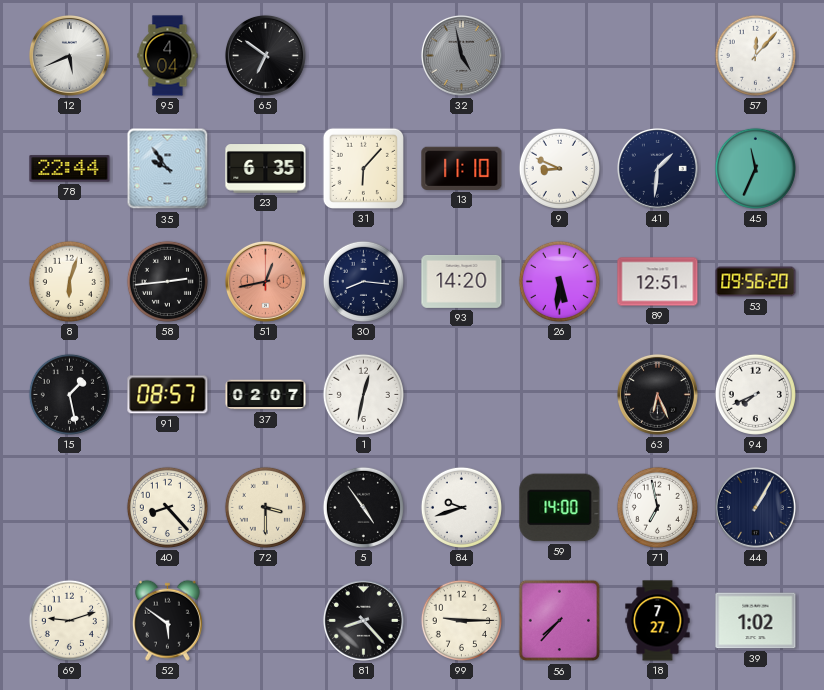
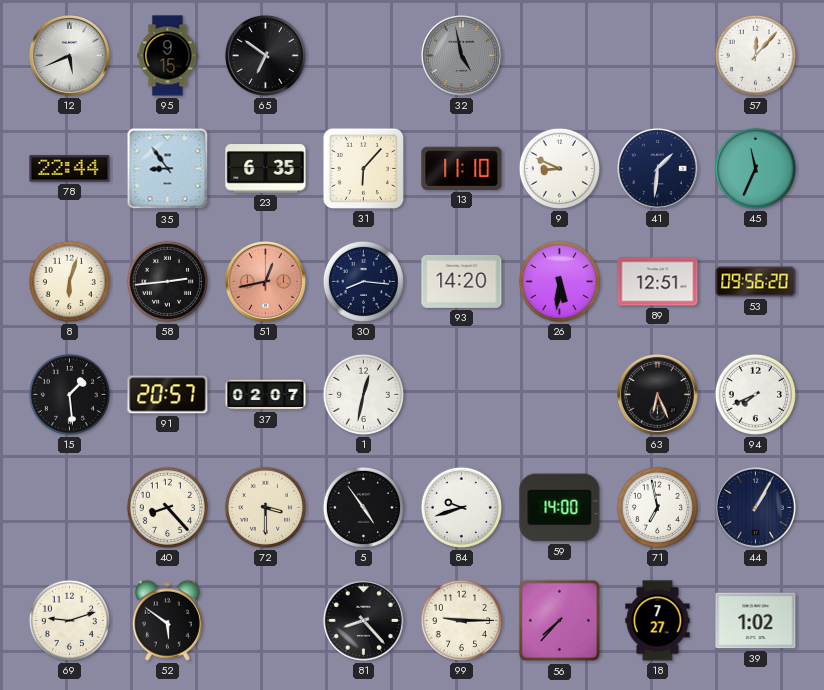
95: 4:04 -> 9:15 (168, 56)
35: 9:54 -> 8:54 (168, 169)
15: 1:28 -> 1:29 (69, 394)
91: 08:57 -> 20:57 (168, 395)
